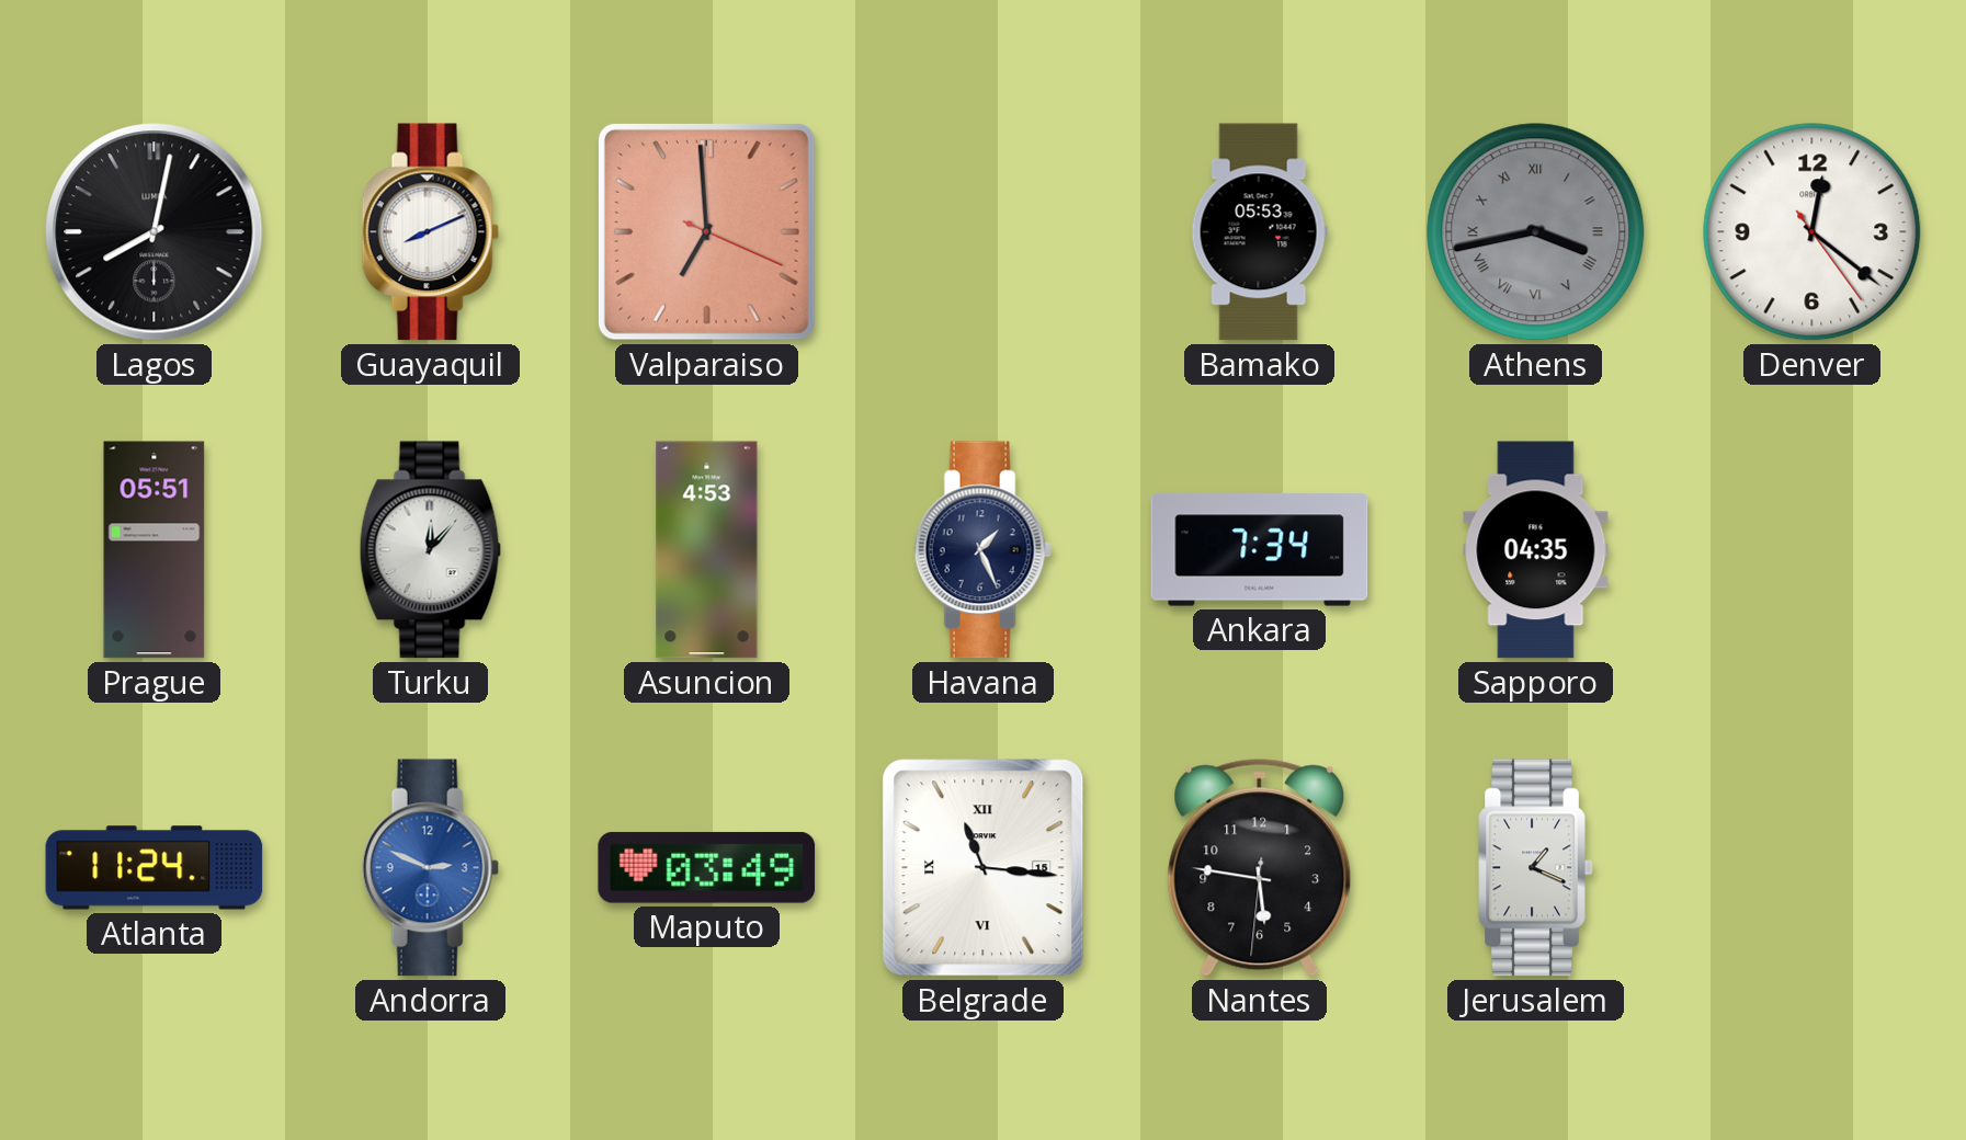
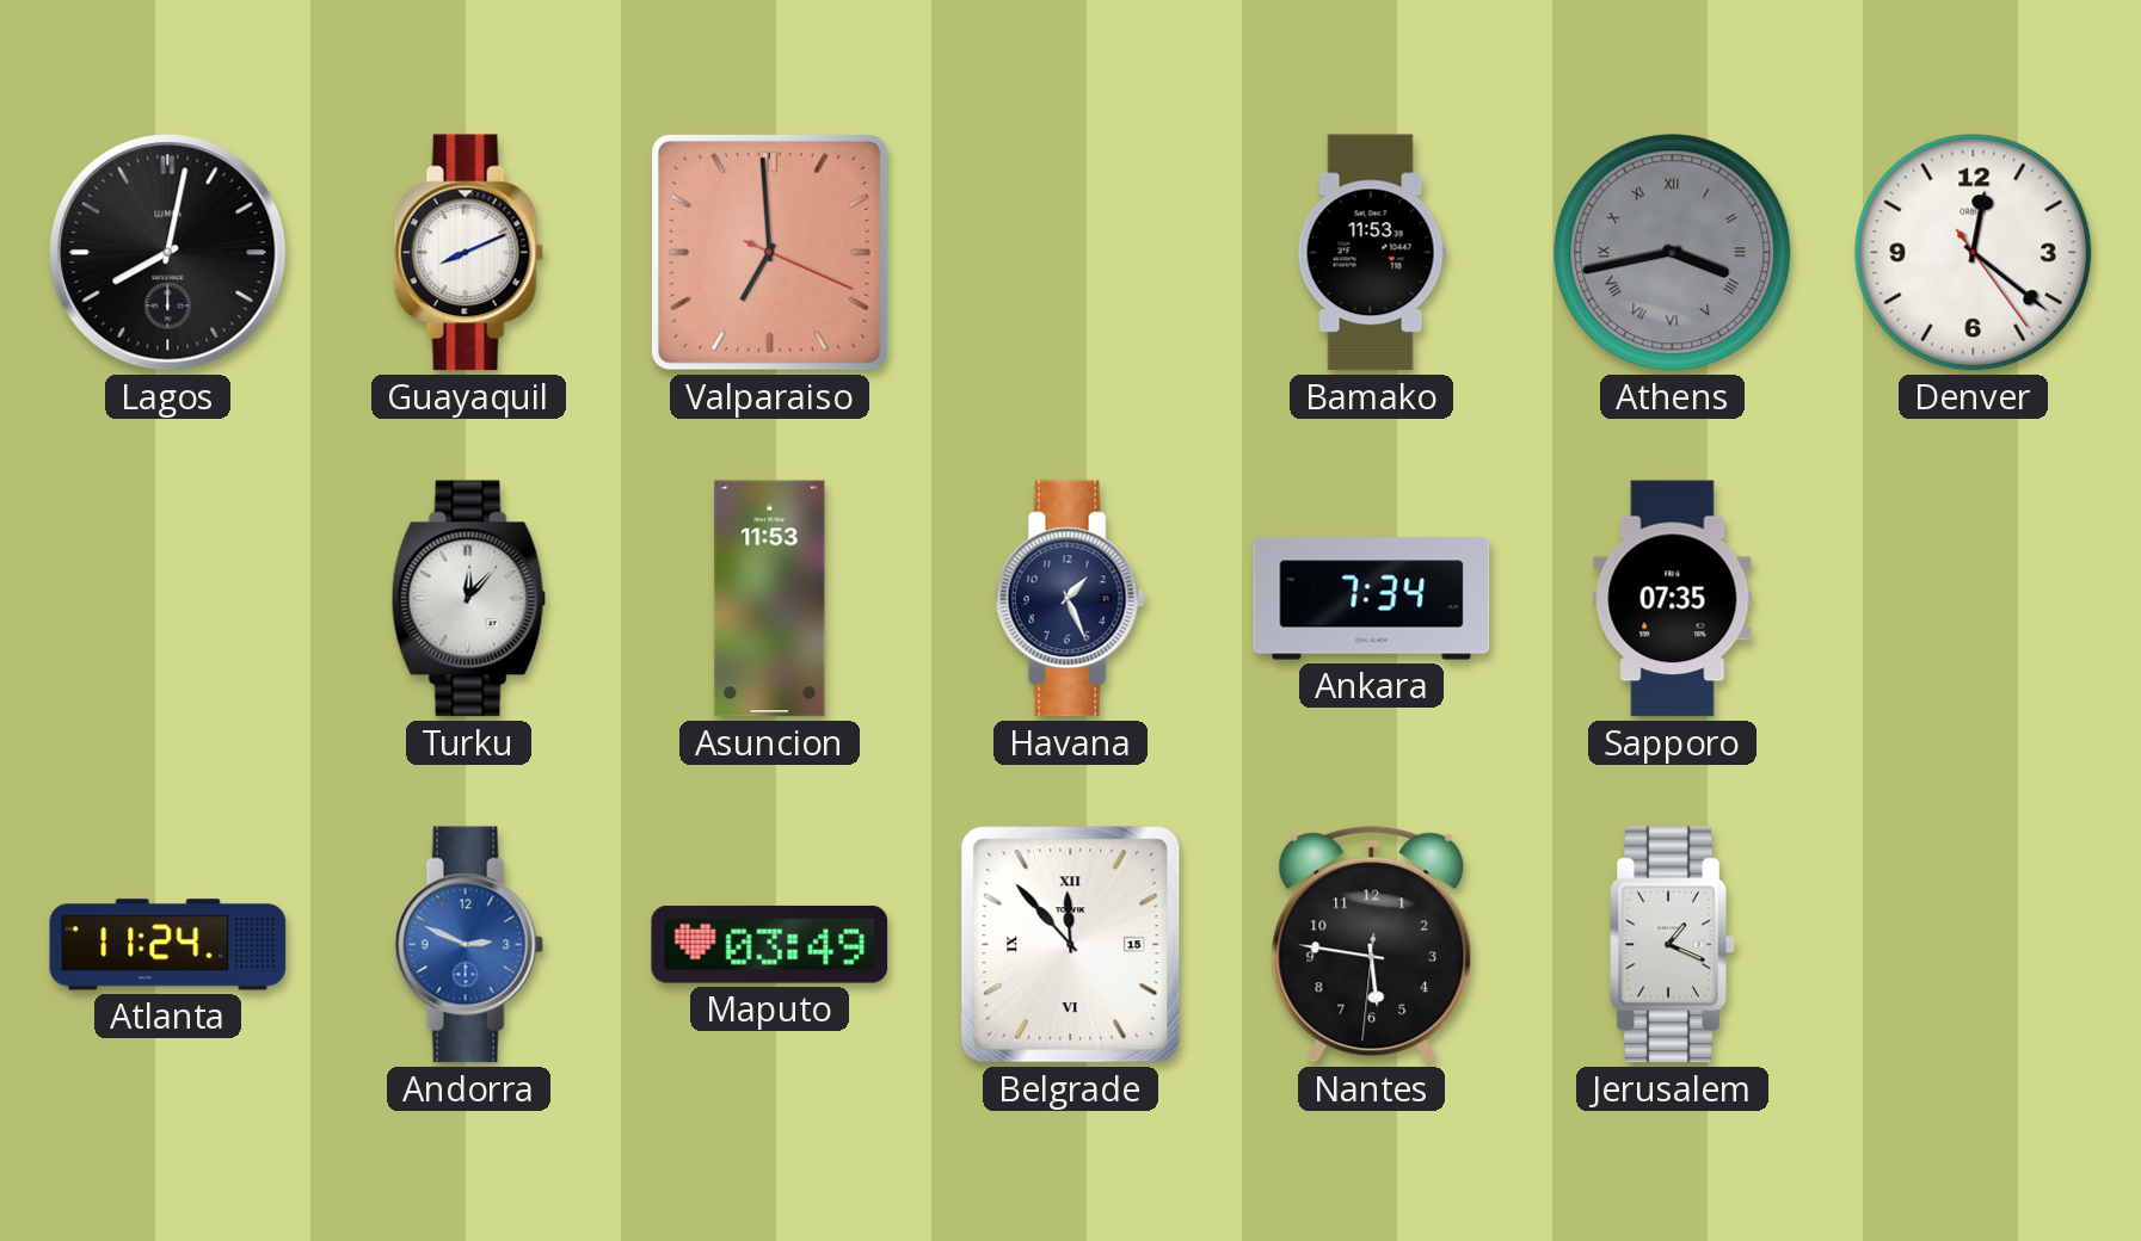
Bamako: 05:53 -> 11:53 (1371, 253)
Prague: 05:51 -> none (155, 550)
Asuncion: 4:53 -> 11:53 (770, 599)
Sapporo: 04:35 -> 07:35 (1673, 599)
Belgrade: 11:16 -> 11:53 (1071, 945)
